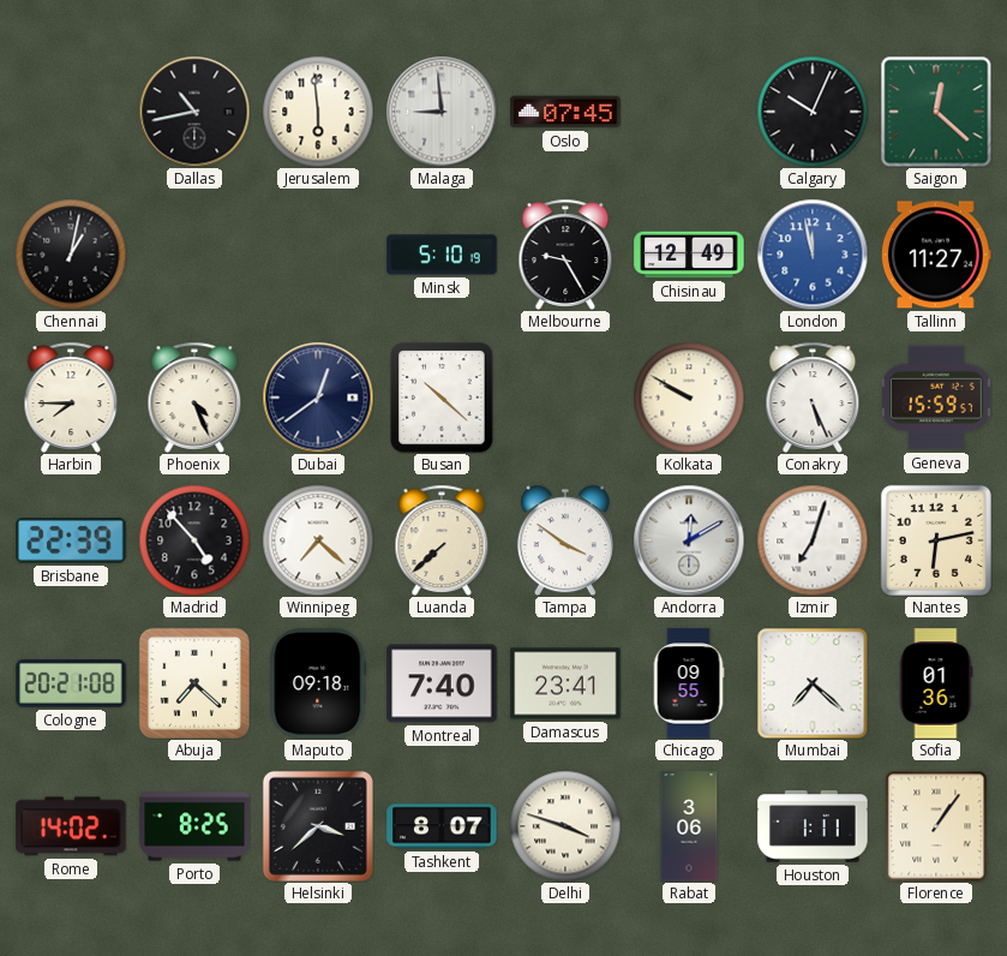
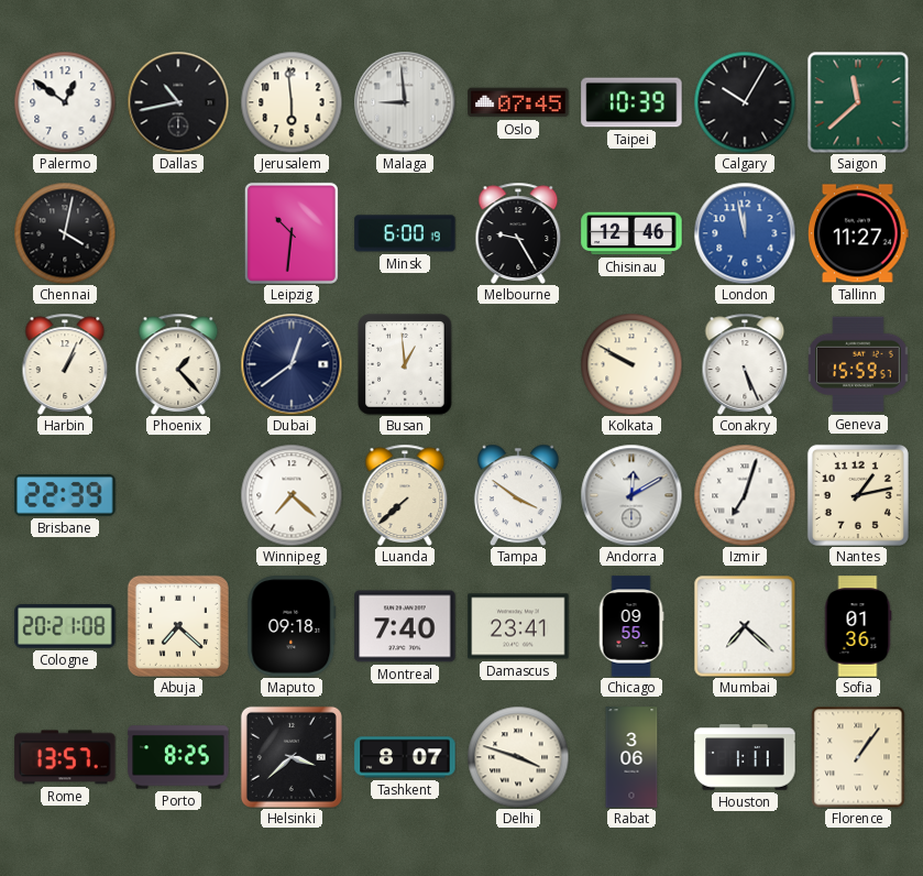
Palermo: none -> 12:51 (65, 102)
Taipei: none -> 10:39 (631, 102)
Calgary: 10:04 -> 10:05 (745, 102)
Saigon: 12:22 -> 11:38 (858, 102)
Chennai: 1:02 -> 4:02 (65, 233)
Leipzig: none -> 10:31 (292, 233)
Minsk: 5:10 -> 6:00 (405, 233)
Chisinau: 12:49 -> 12:46 (631, 233)
Harbin: 7:45 -> 1:04 (65, 364)
Phoenix: 4:26 -> 1:23 (178, 364)
Busan: 10:22 -> 12:59 (405, 364)
Madrid: 4:53 -> none (194, 540)
Nantes: 6:13 -> 1:13 (858, 495)
Rome: 14:02 -> 13:57 (65, 757)
